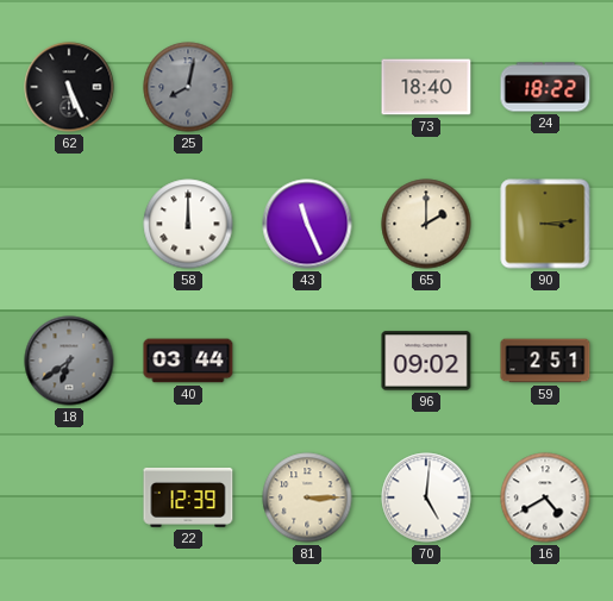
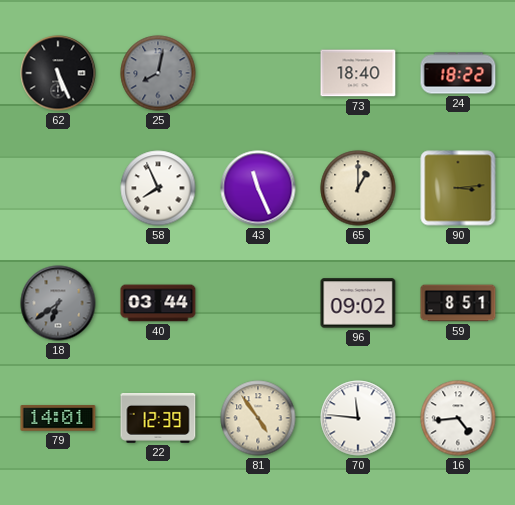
58: 12:00 -> 7:56 (158, 188)
65: 2:00 -> 1:00 (358, 188)
59: 2:51 -> 8:51 (458, 303)
79: none -> 14:01 (58, 418)
81: 3:15 -> 4:54 (258, 418)
70: 5:01 -> 11:46 (358, 418)
16: 4:40 -> 4:44 (458, 418)
